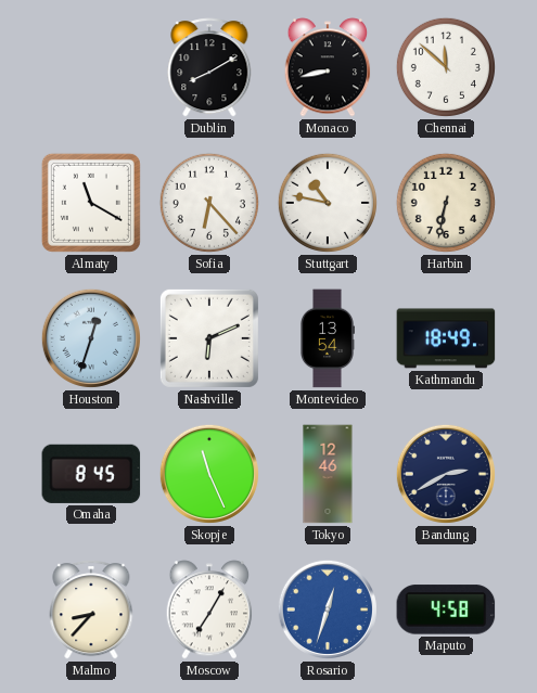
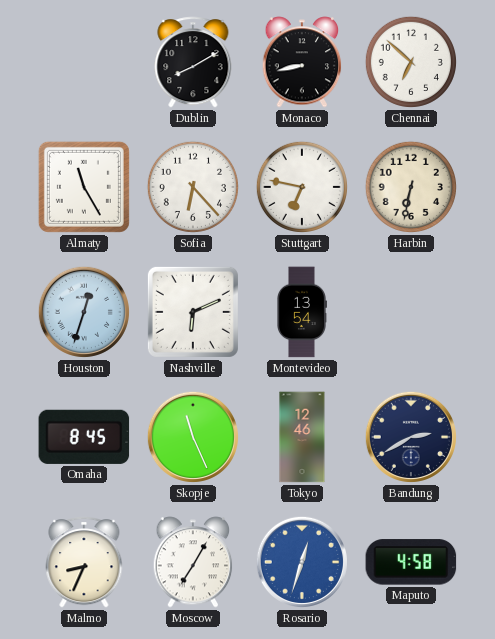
Chennai: 11:52 -> 6:52 (411, 62)
Almaty: 11:20 -> 11:25 (84, 187)
Stuttgart: 10:47 -> 6:47 (302, 187)
Kathmandu: 18:49 -> none (446, 338)
Malmo: 8:37 -> 8:34 (84, 562)
